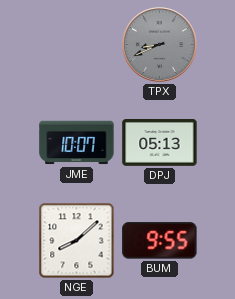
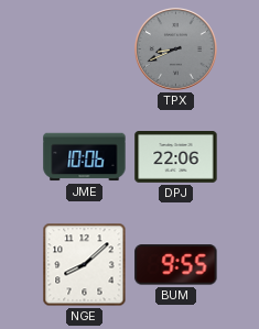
JME: 10:07 -> 10:06 (85, 157)
DPJ: 05:13 -> 22:06 (176, 157)
